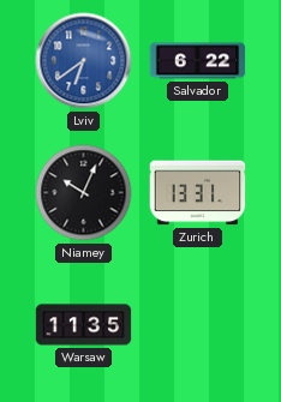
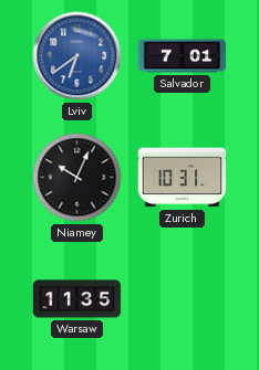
Salvador: 6:22 -> 7:01 (183, 56)
Zurich: 13:31 -> 10:31 (183, 178)
